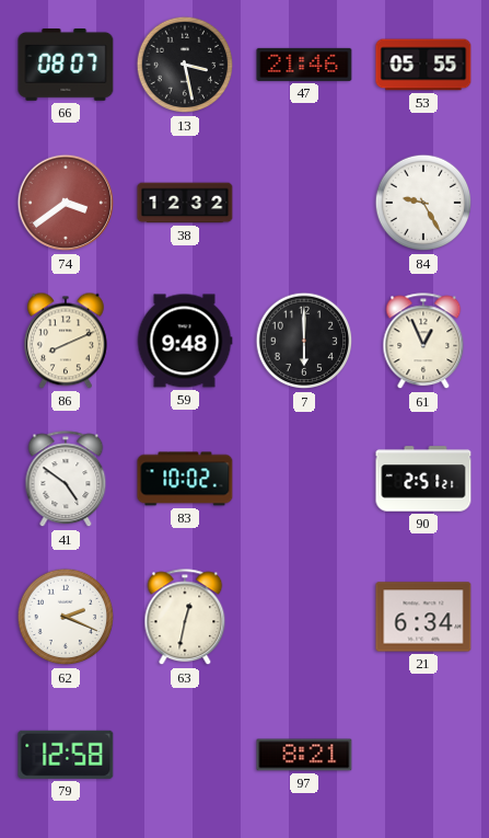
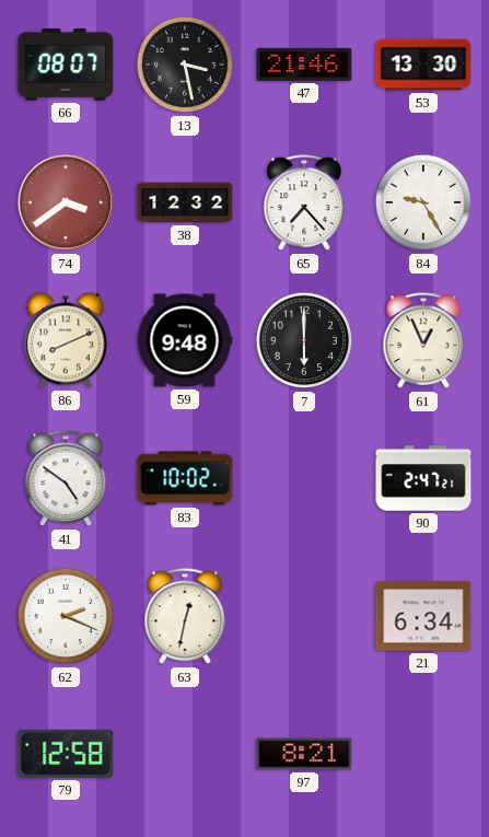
53: 05:55 -> 13:30 (423, 65)
65: none -> 7:23 (304, 204)
90: 2:51 -> 2:47 (423, 478)
